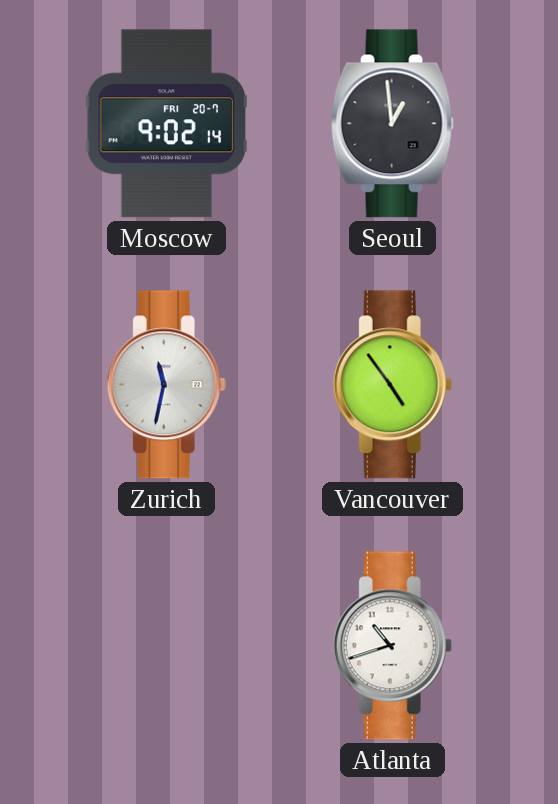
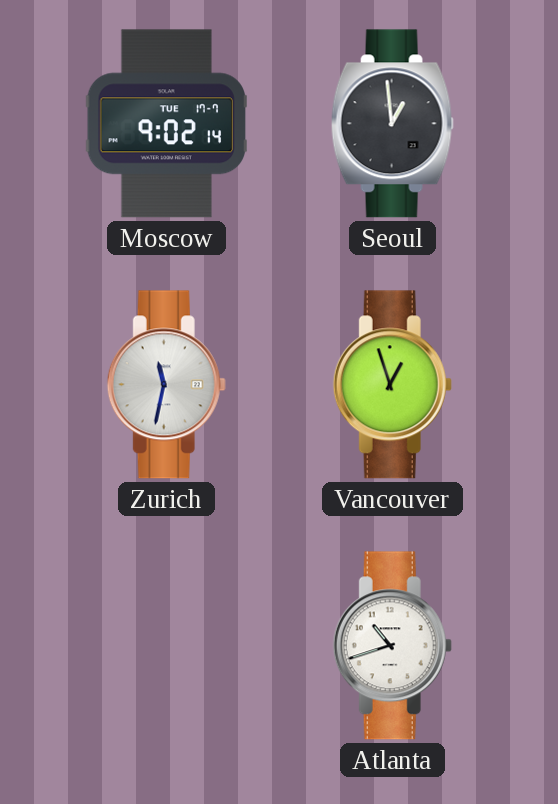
Moscow date: FRI 20-7 -> TUE 17-7 (166, 124)
Vancouver: 4:54 -> 12:57 (392, 385)
